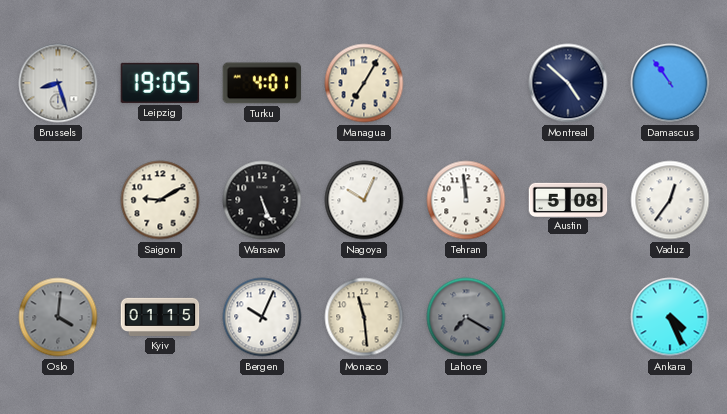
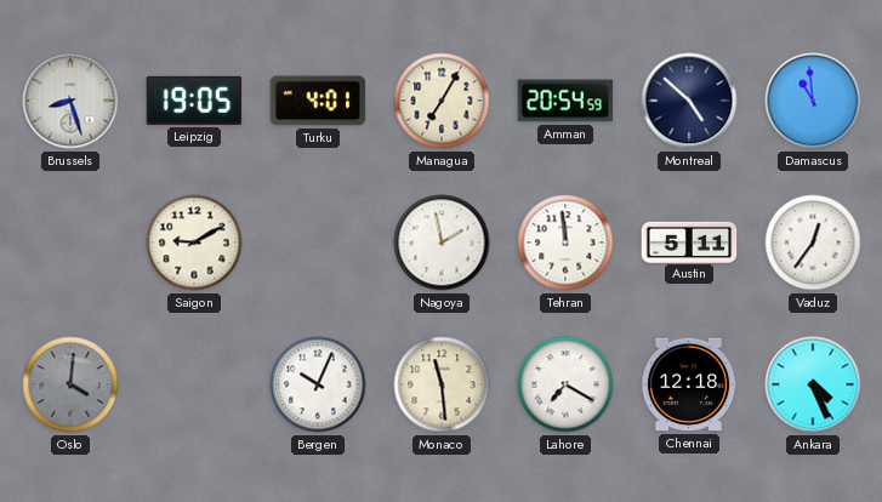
Amman: none -> 20:54 (565, 101)
Damascus: 10:54 -> 10:59 (813, 101)
Warsaw: 5:26 -> none (262, 200)
Nagoya: 10:04 -> 1:58 (442, 243)
Austin: 5:08 -> 5:11 (689, 241)
Kyiv: 01:15 -> none (160, 317)
Lahore dial: grey -> white (565, 384)
Chennai: none -> 12:18 (689, 384)
